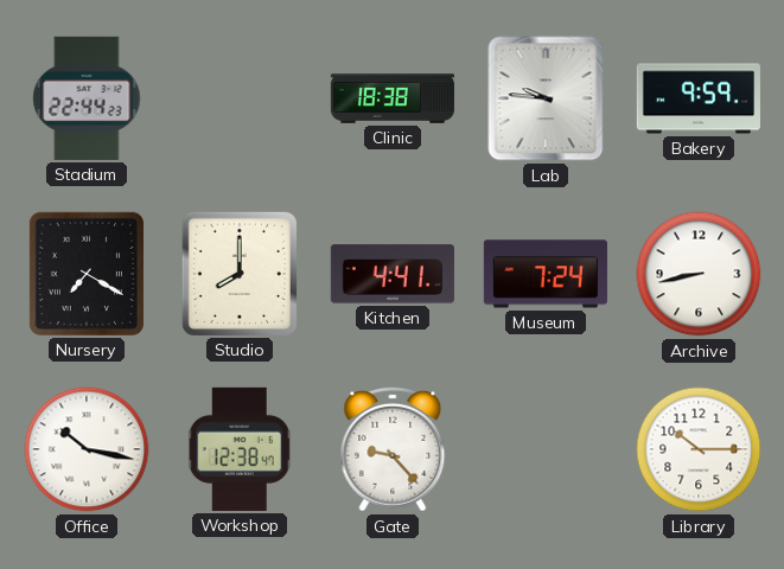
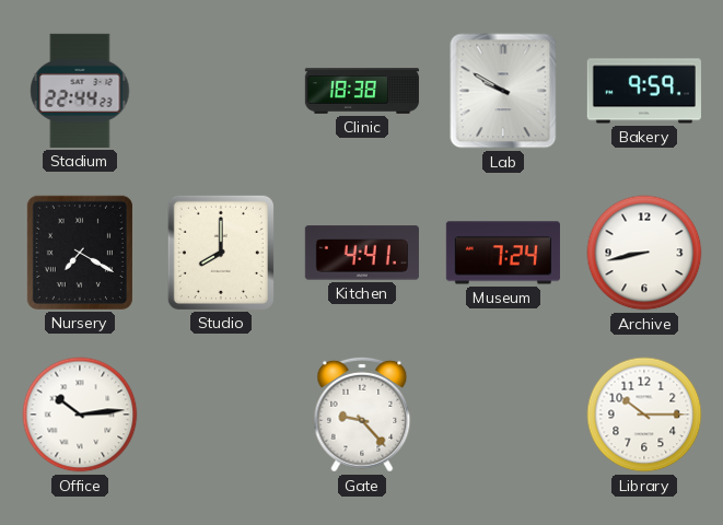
Lab: 9:46 -> 9:50 (503, 91)
Office: 10:17 -> 10:14 (80, 415)
Workshop: 12:38 -> none (240, 449)
